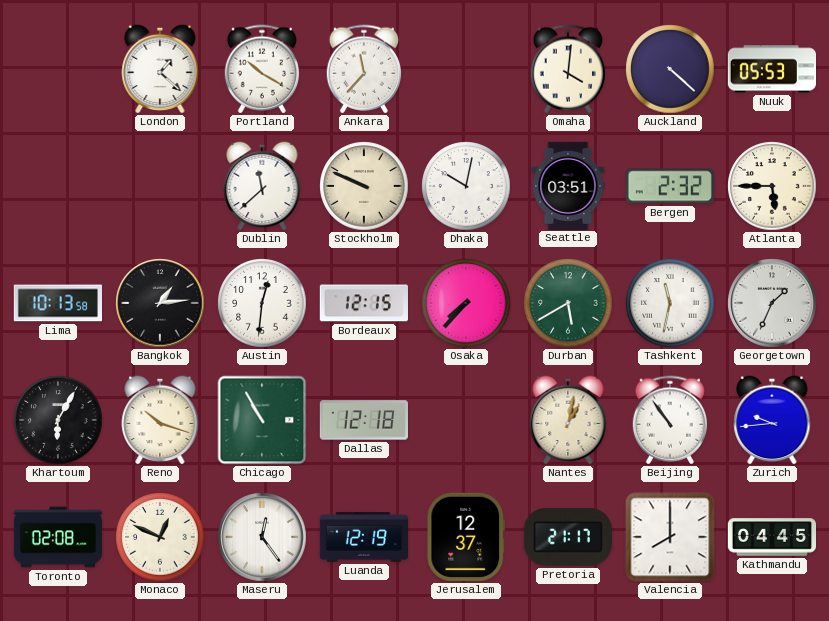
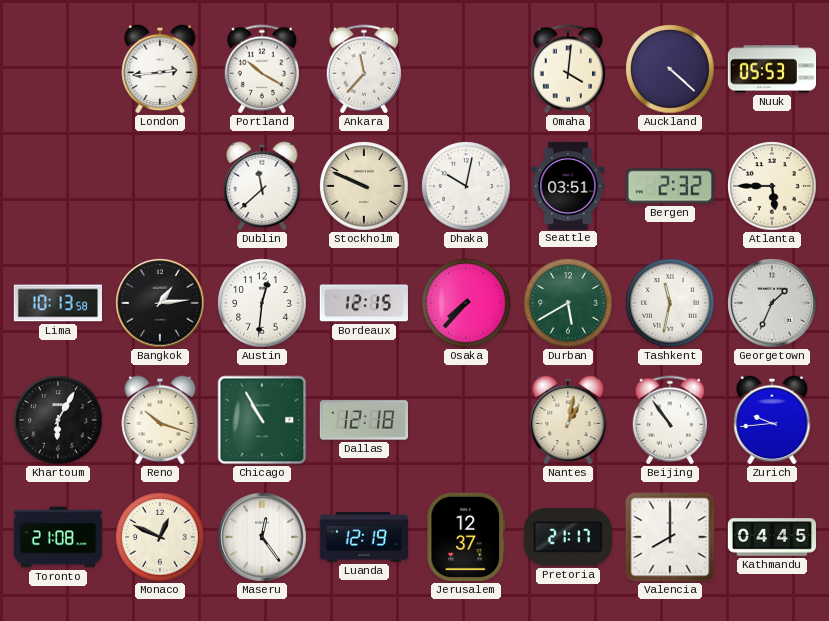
London: 1:22 -> 2:44 (160, 69)
Toronto: 02:08 -> 21:08 (58, 537)
